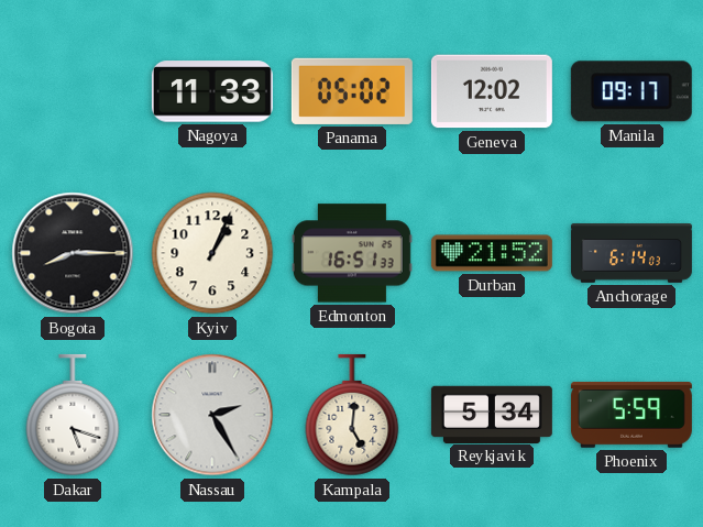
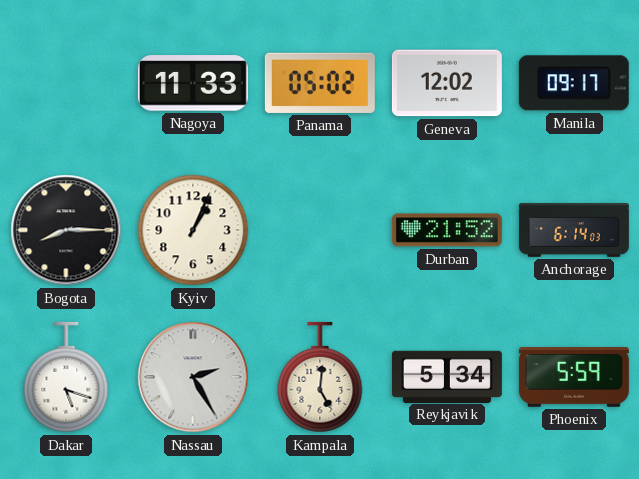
Edmonton: 16:51 -> none (352, 253)
